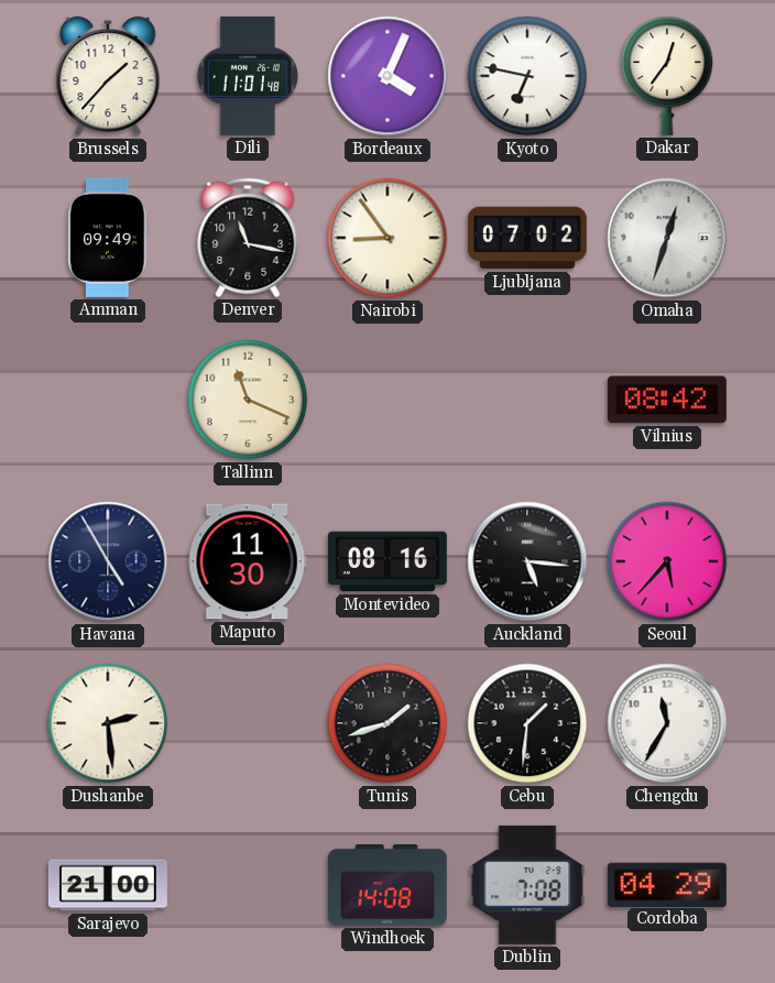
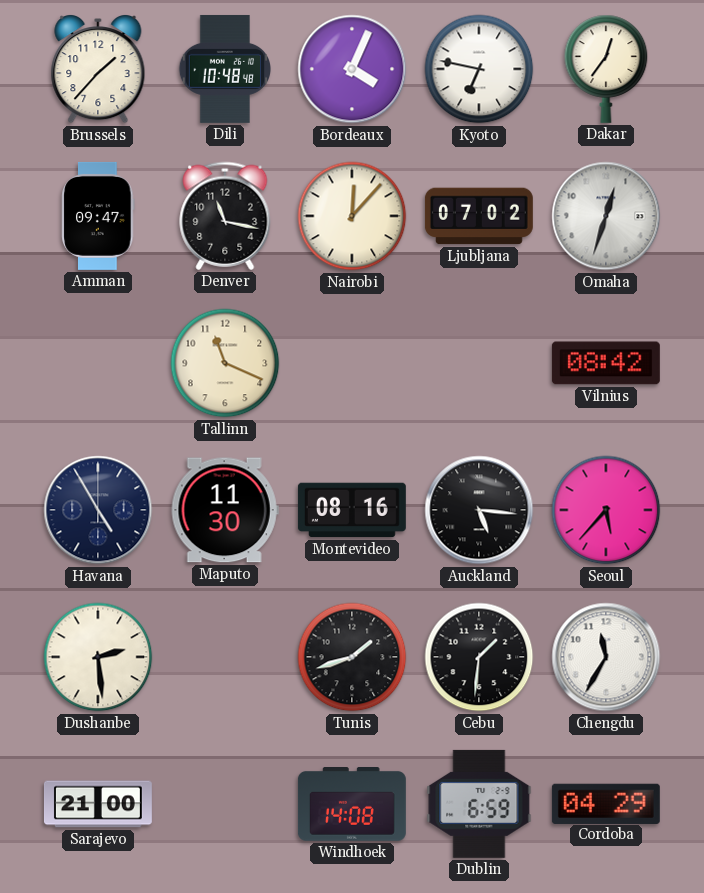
Dili: 11:01 -> 10:48 (224, 69)
Amman: 09:49 -> 09:47 (98, 216)
Nairobi: 8:54 -> 12:07 (352, 216)
Dublin: 7:08 -> 6:59 (479, 804)
